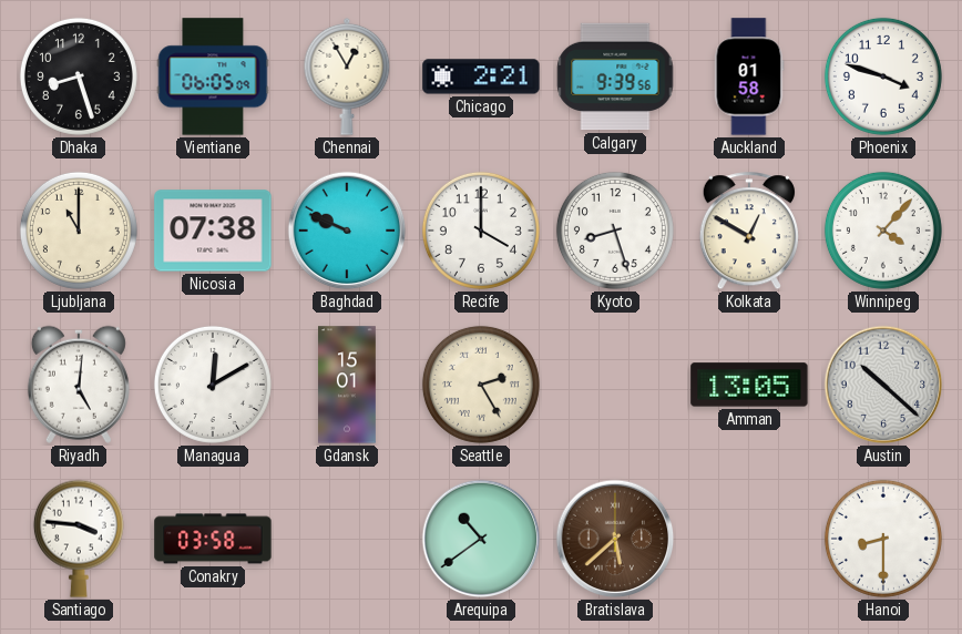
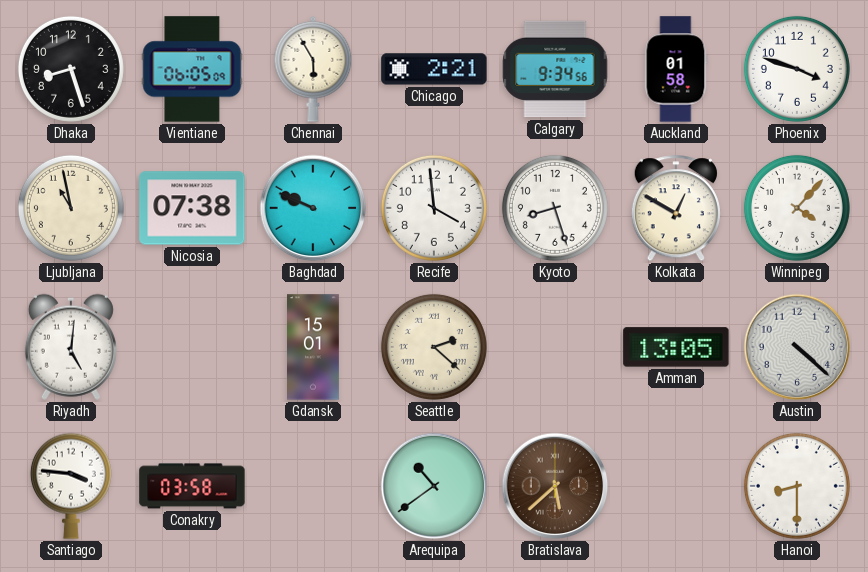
Chennai: 12:55 -> 5:55 (313, 69)
Calgary: 9:39 -> 9:34 (555, 69)
Ljubljana: 11:00 -> 10:58 (71, 208)
Recife: 4:00 -> 3:59 (434, 208)
Managua: 12:10 -> none (213, 385)
Seattle: 2:25 -> 2:22 (434, 347)
Austin: 10:22 -> 4:22 (797, 347)
